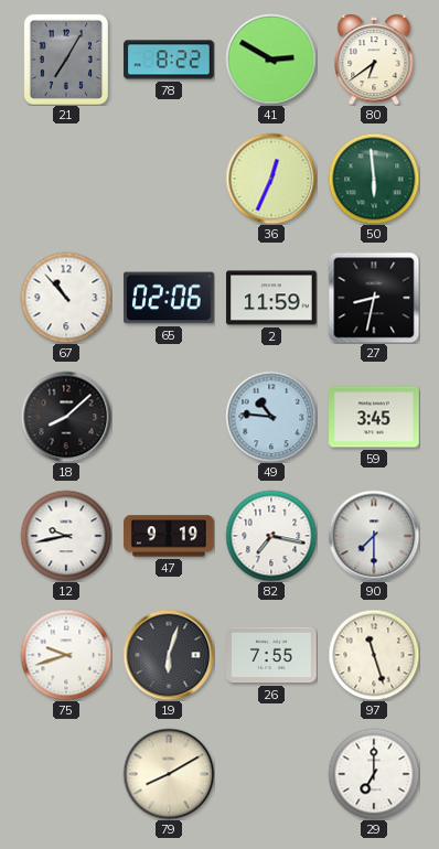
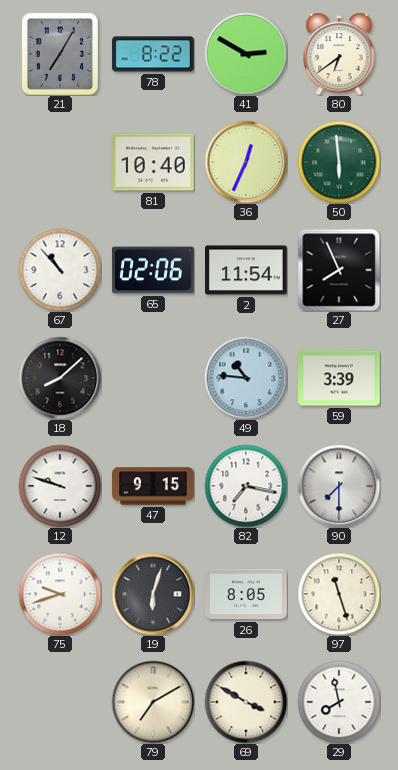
81: none -> 10:40 (154, 162)
2: 11:59 -> 11:54 (246, 270)
27: 8:32 -> 7:56 (339, 270)
59: 3:45 -> 3:39 (340, 378)
12: 9:43 -> 9:48 (60, 486)
47: 9:19 -> 9:15 (153, 486)
26: 7:55 -> 8:05 (246, 594)
79: 8:10 -> 7:10 (153, 702)
69: none -> 3:50 (246, 702)
29: 7:00 -> 7:58 (339, 702)
